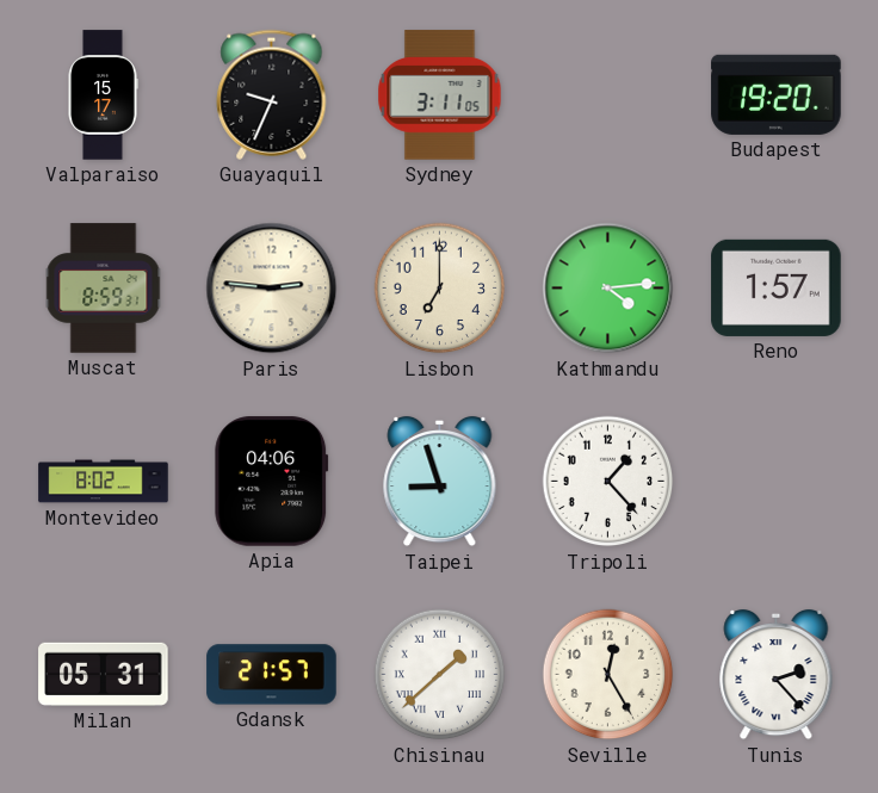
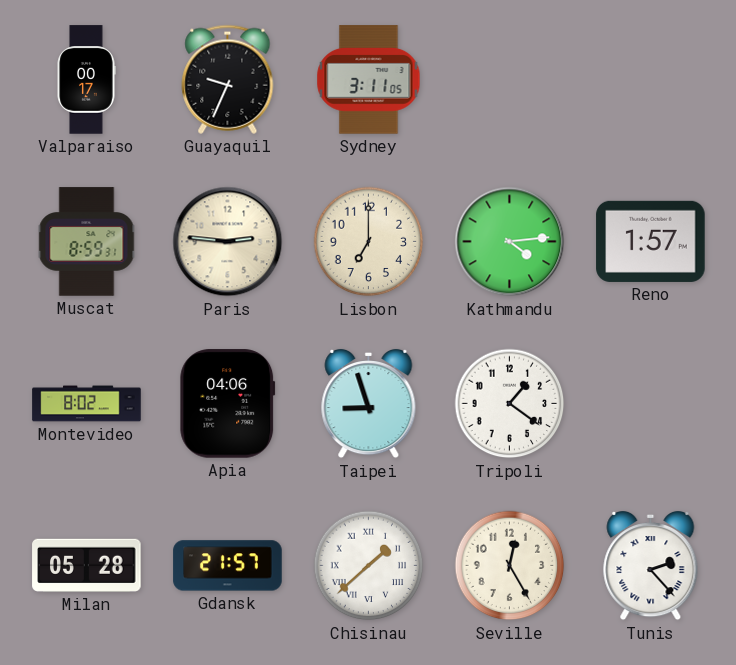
Valparaiso: 15:17 -> 00:17 (86, 80)
Budapest: 19:20 -> none (777, 94)
Tripoli: 1:23 -> 1:21 (510, 404)
Milan: 05:31 -> 05:28 (87, 565)
